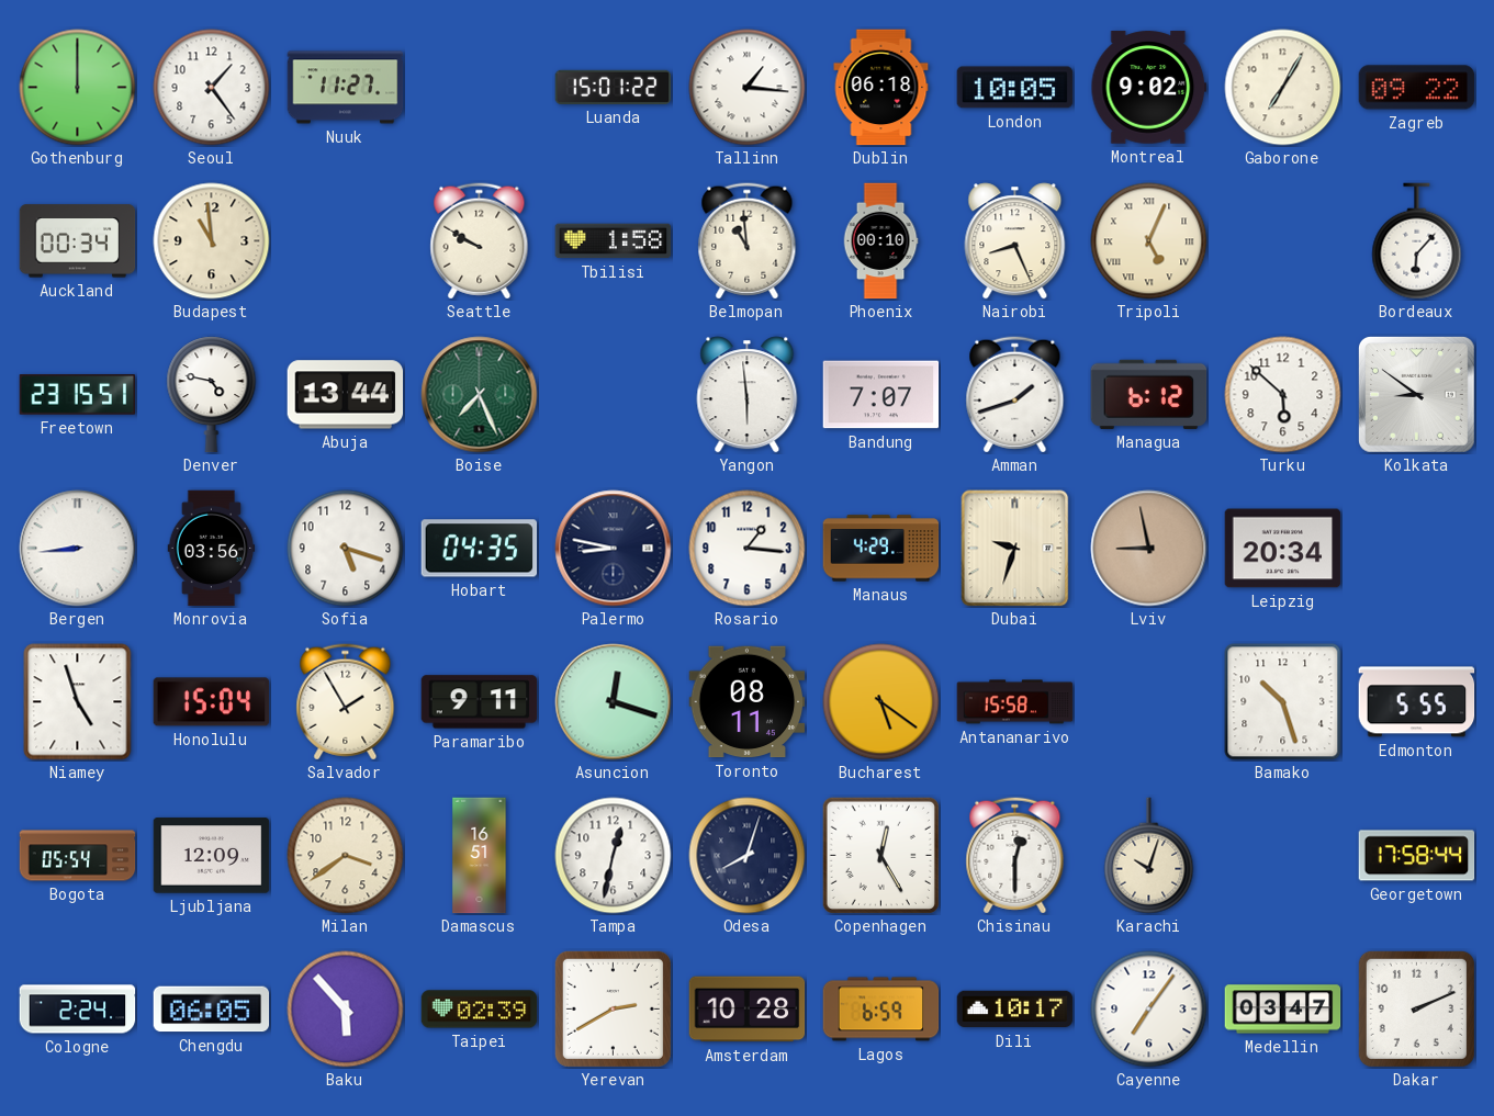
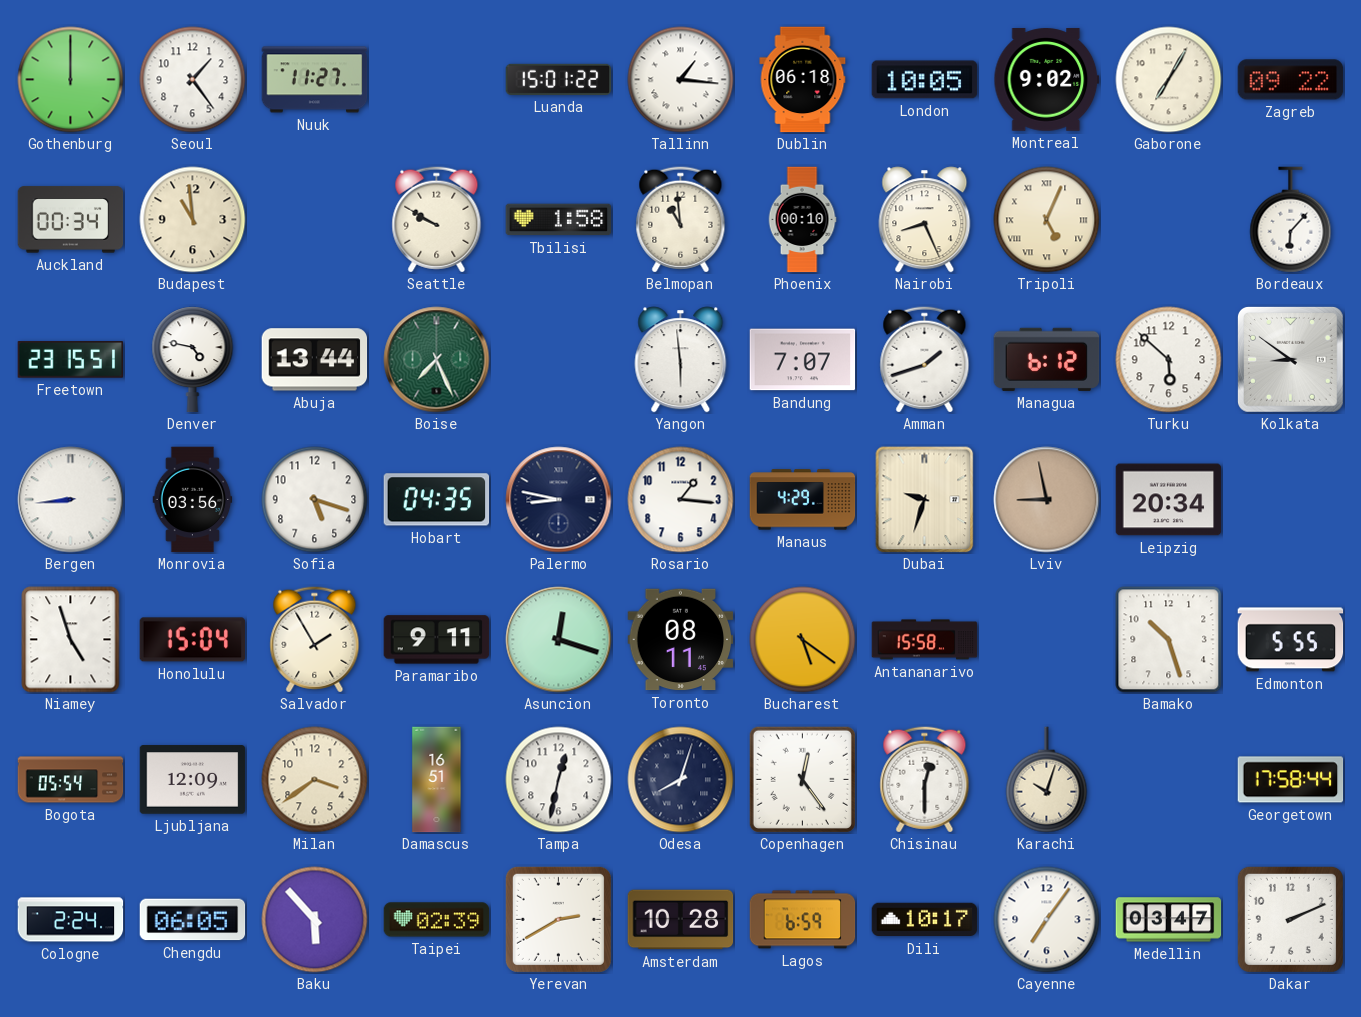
Copenhagen: 12:25 -> 12:24 (802, 779)
